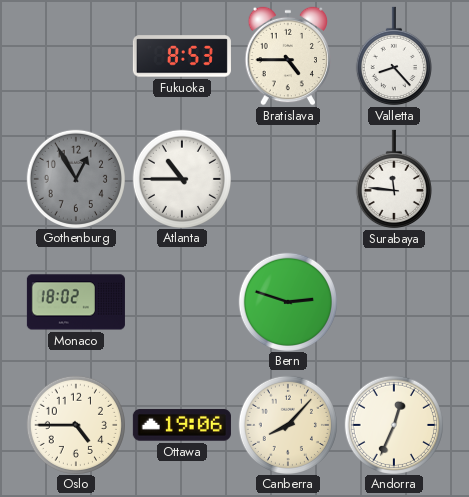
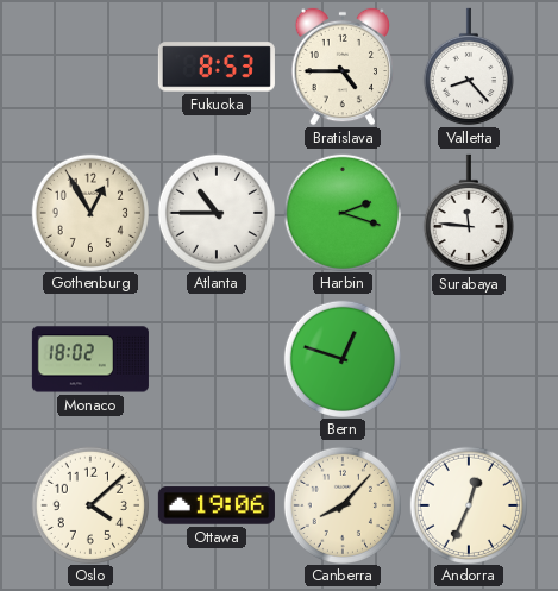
Gothenburg dial: grey -> cream (89, 212)
Harbin: none -> 2:18 (341, 212)
Bern: 2:48 -> 12:48 (341, 358)
Oslo: 4:45 -> 4:08 (89, 504)
